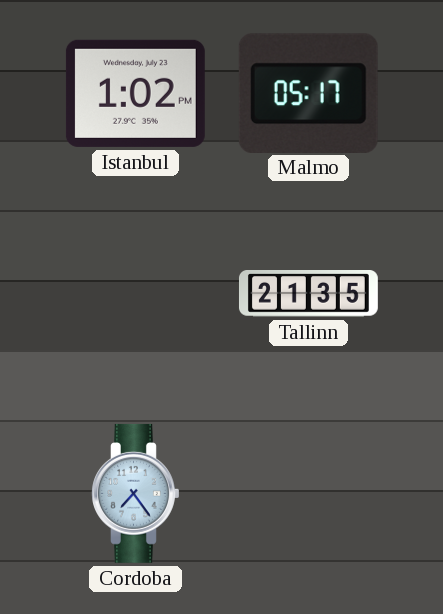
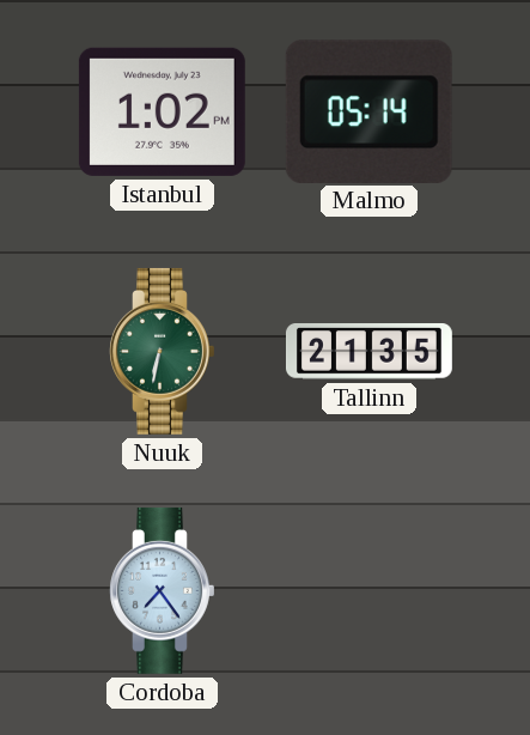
Malmo: 05:17 -> 05:14 (368, 111)
Nuuk: none -> 6:32 (163, 351)
